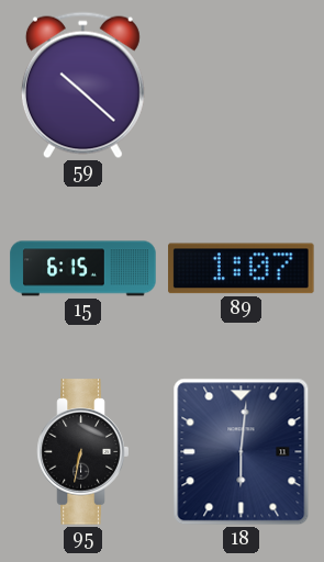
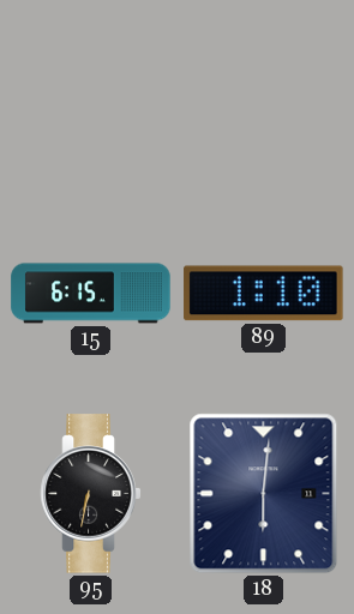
59: 10:22 -> none (82, 86)
89: 1:07 -> 1:10 (264, 294)
